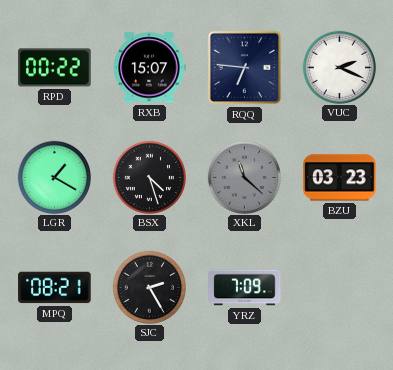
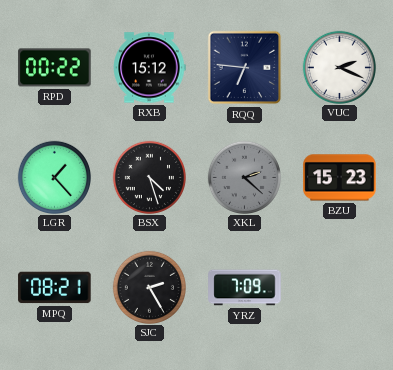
RXB: 15:07 -> 15:12 (149, 68)
LGR: 1:20 -> 1:23 (54, 177)
XKL: 11:22 -> 2:22 (244, 177)
BZU: 03:23 -> 15:23 (340, 178)
